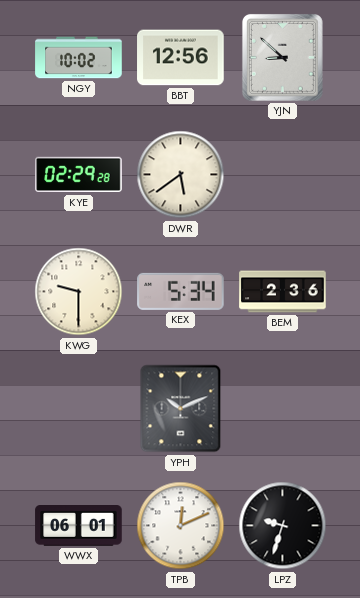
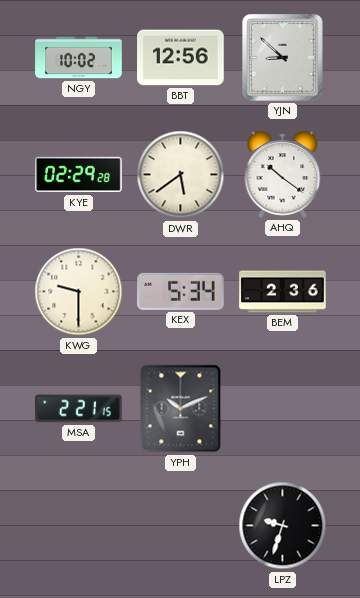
AHQ: none -> 10:21 (283, 174)
MSA: none -> 2:21 (79, 409)
WWX: 06:01 -> none (79, 526)
TPB: 12:11 -> none (181, 526)
